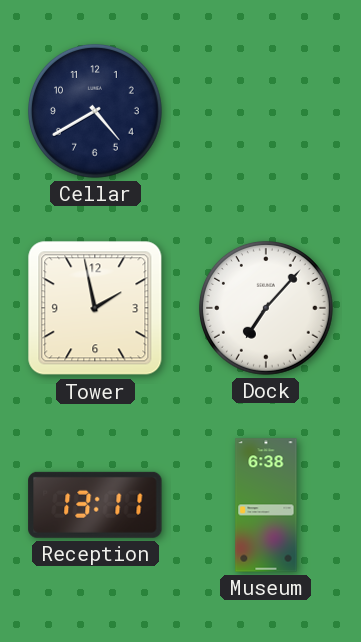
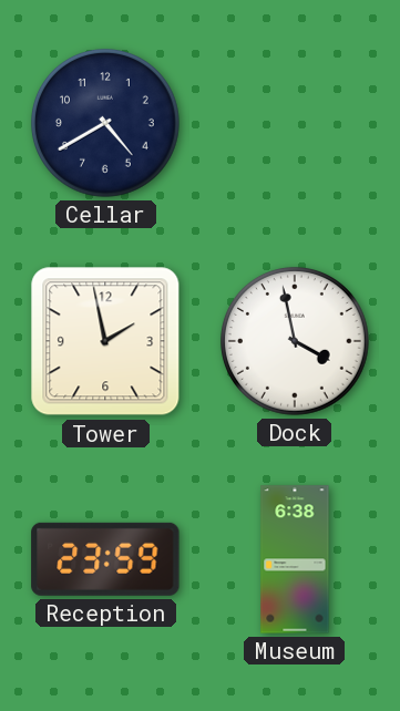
Dock: 7:07 -> 3:58 (295, 341)
Reception: 13:11 -> 23:59 (105, 559)
